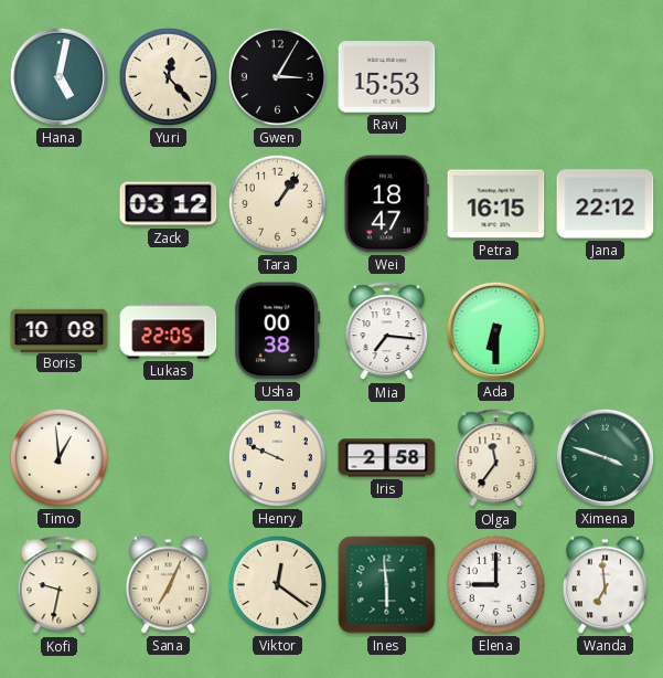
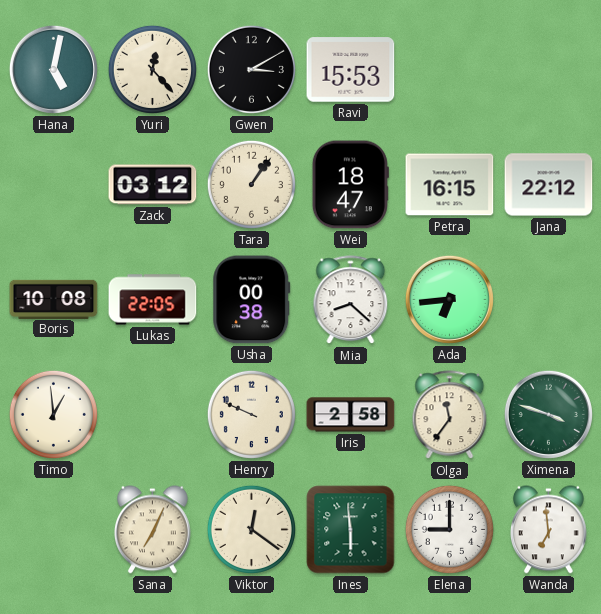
Gwen: 3:05 -> 3:10 (251, 69)
Mia: 7:16 -> 8:22 (351, 300)
Ada: 6:30 -> 6:44 (449, 299)
Kofi: 9:32 -> none (60, 585)
